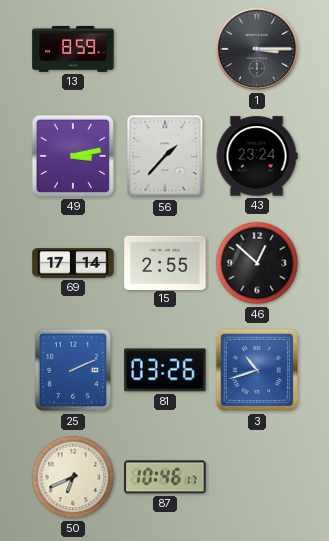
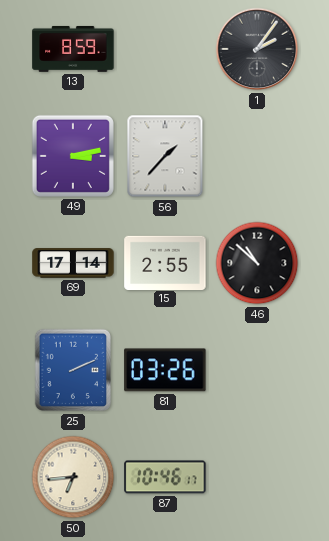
1: 3:15 -> 2:06 (257, 49)
43: 23:24 -> none (257, 156)
46: 12:52 -> 10:52 (257, 263)
3: 10:42 -> none (257, 370)
50: 6:41 -> 6:44 (73, 477)
